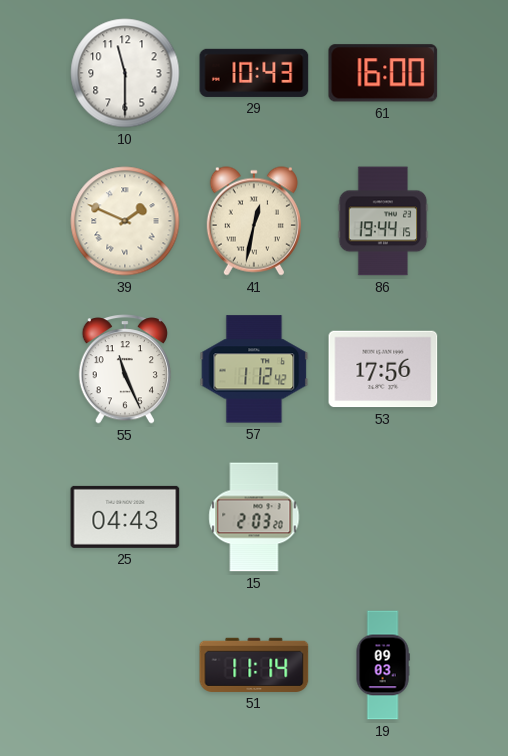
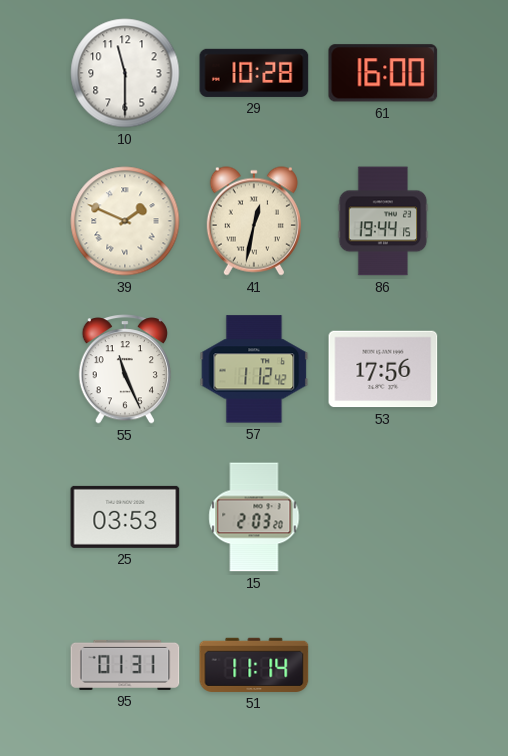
29: 10:43 -> 10:28 (254, 73)
25: 04:43 -> 03:53 (125, 517)
95: none -> 01:31 (125, 665)
19: 09:03 -> none (383, 665)
